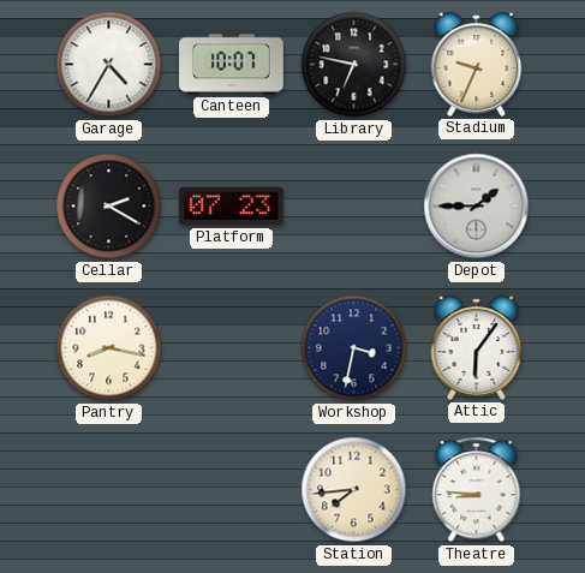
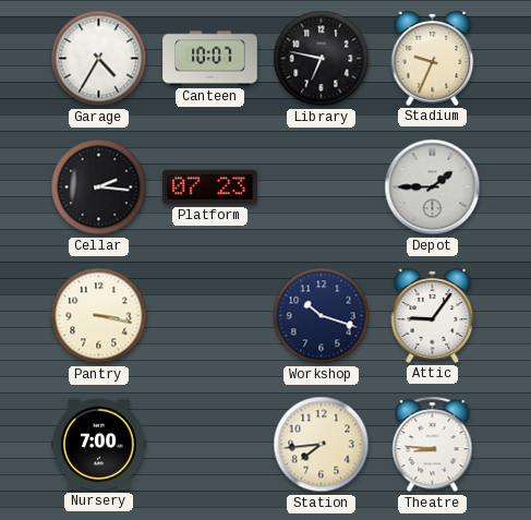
Cellar: 2:20 -> 2:16 (99, 188)
Pantry: 8:17 -> 3:17 (99, 316)
Workshop: 3:32 -> 10:18 (322, 316)
Attic: 6:06 -> 9:06 (433, 315)
Nursery: none -> 7:00 (99, 445)
